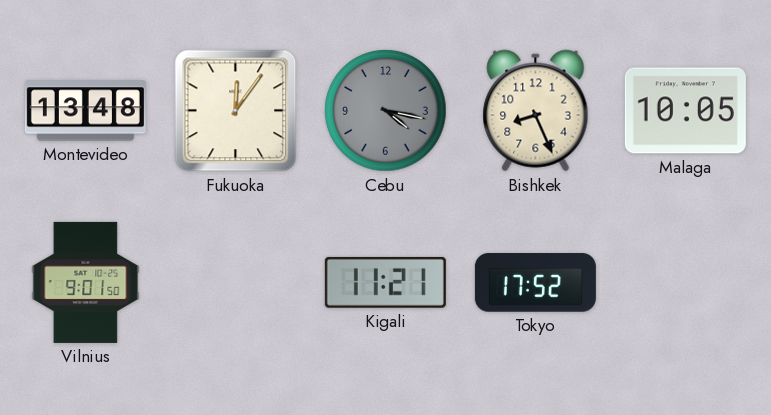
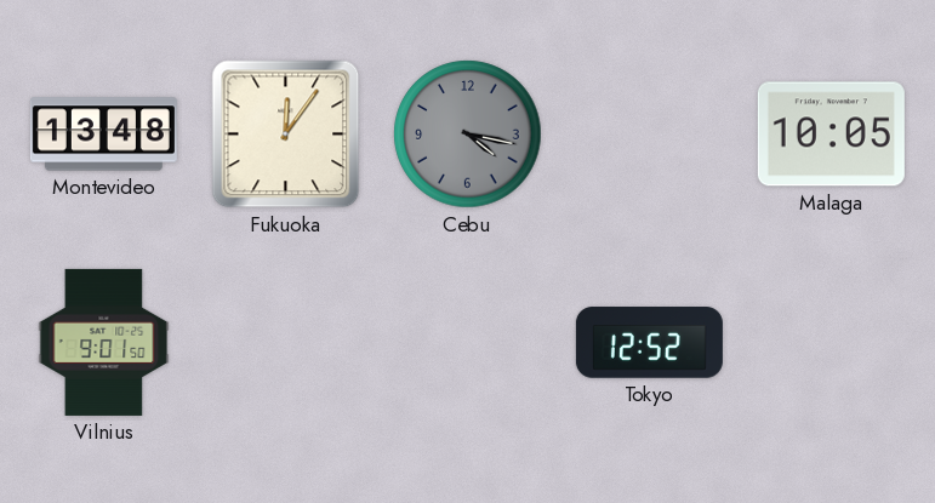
Bishkek: 8:26 -> none (536, 111)
Kigali: 11:21 -> none (385, 282)
Tokyo: 17:52 -> 12:52 (649, 343)
